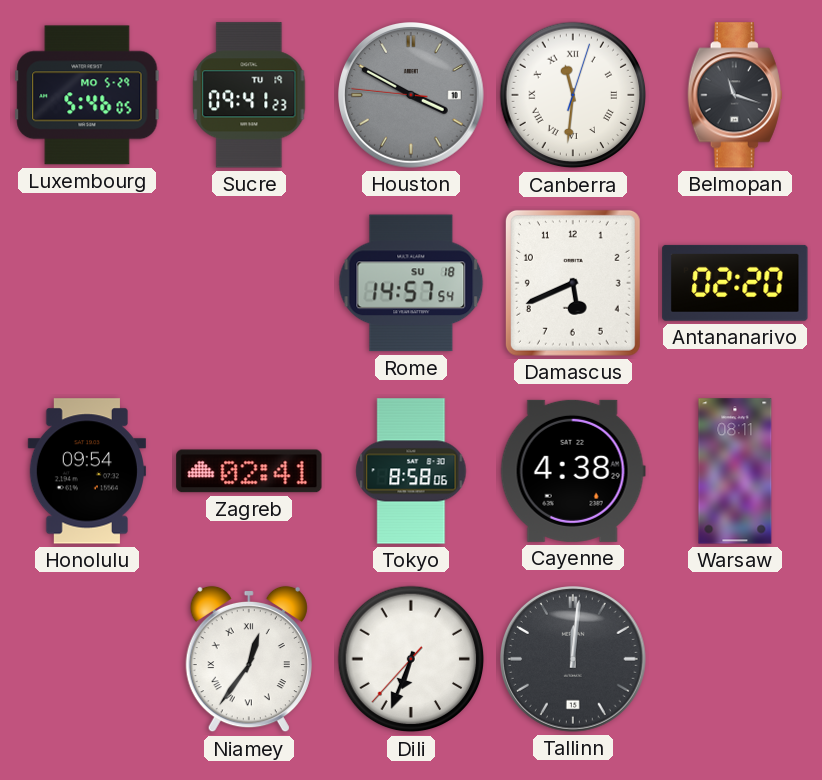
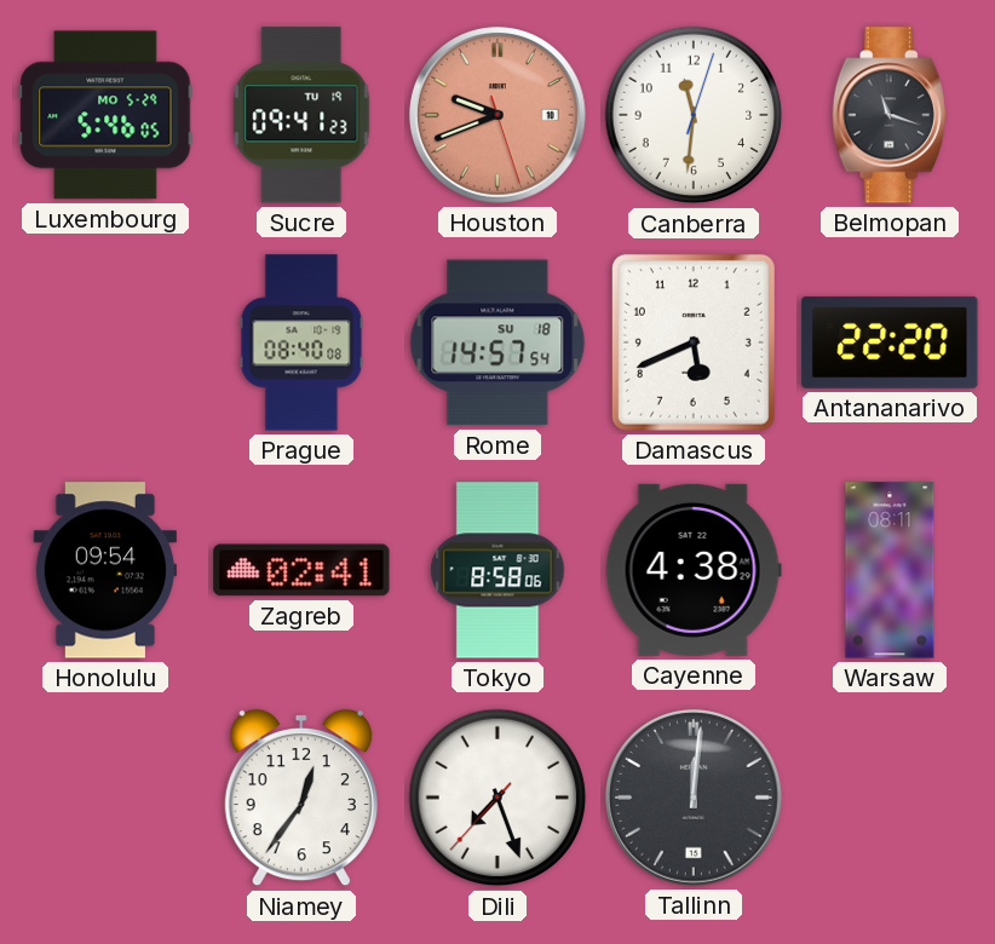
Houston: 3:49 -> 9:41 (499, 116)
Houston dial: grey -> salmon (499, 116)
Canberra numerals: Roman -> Arabic (694, 115)
Prague: none -> 08:40 (301, 343)
Antananarivo: 02:20 -> 22:20 (890, 343)
Niamey numerals: Roman -> Arabic (301, 798)
Dili: 6:33 -> 7:26 (497, 798)
